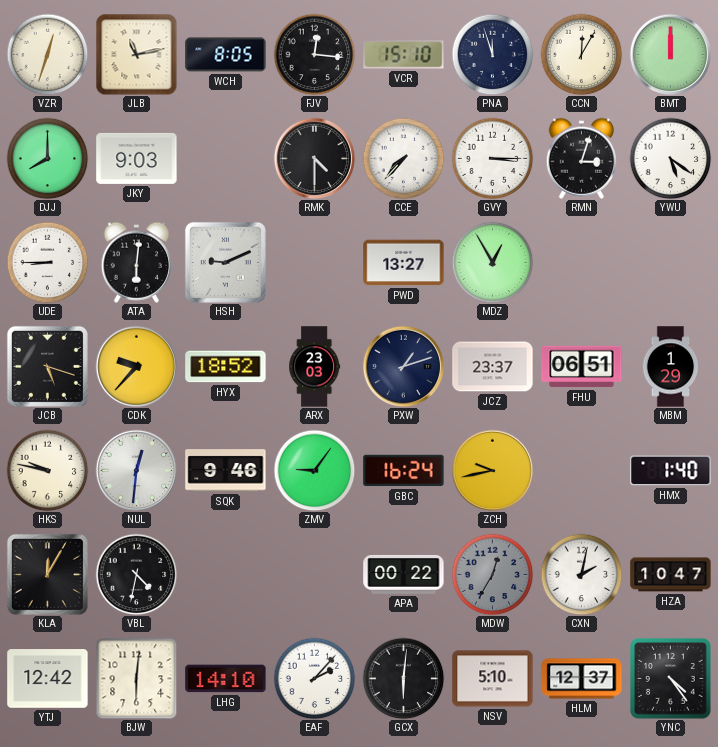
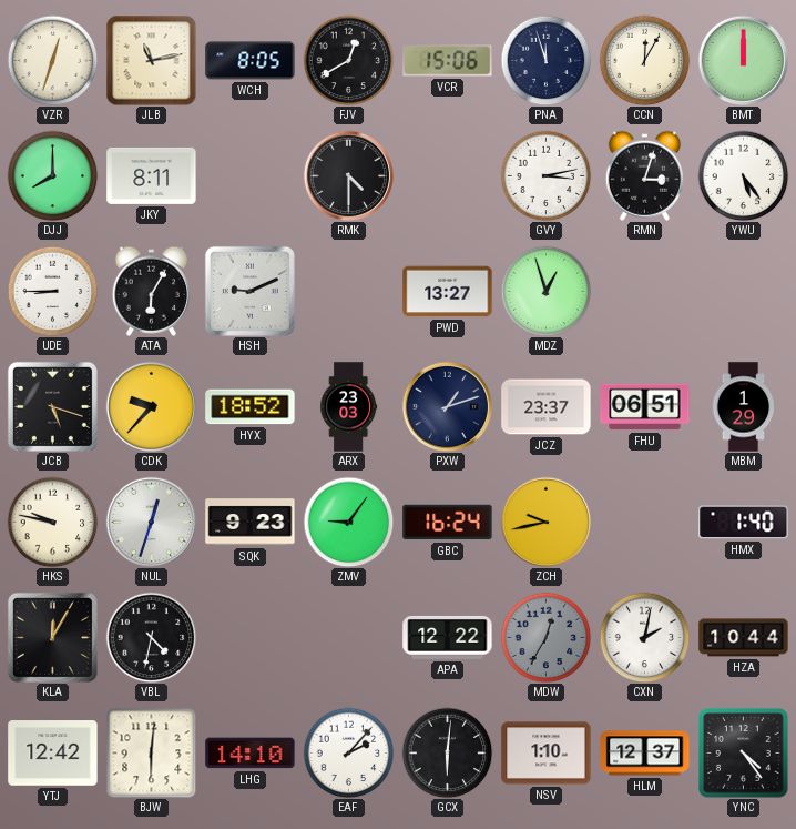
FJV: 12:16 -> 12:40 (348, 60)
VCR: 15:10 -> 15:06 (448, 61)
JKY: 9:03 -> 8:11 (152, 175)
CCE: 7:37 -> none (403, 158)
GVY: 3:15 -> 3:13 (545, 175)
YWU: 5:21 -> 5:24 (743, 175)
ATA: 6:01 -> 6:05 (151, 291)
MDZ: 12:55 -> 12:57 (545, 291)
NUL: 12:31 -> 12:33 (151, 522)
SQK: 9:46 -> 9:23 (251, 523)
APA: 00:22 -> 12:22 (448, 637)
HZA: 10:47 -> 10:44 (744, 638)
NSV: 5:10 -> 1:10 (547, 754)
